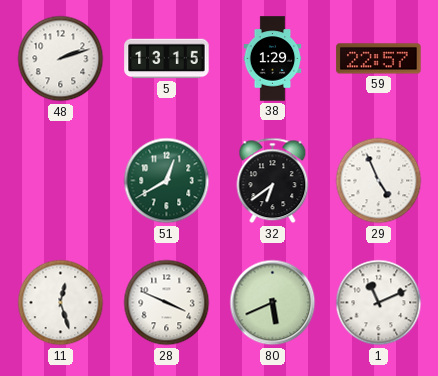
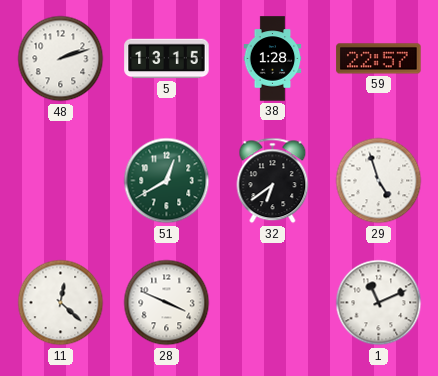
38: 1:29 -> 1:28 (273, 59)
29: 4:56 -> 4:57 (379, 181)
11: 12:27 -> 12:22 (61, 303)
80: 5:41 -> none (273, 303)
